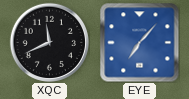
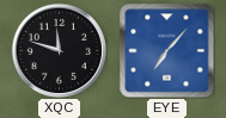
XQC: 11:41 -> 11:48 (59, 50)
